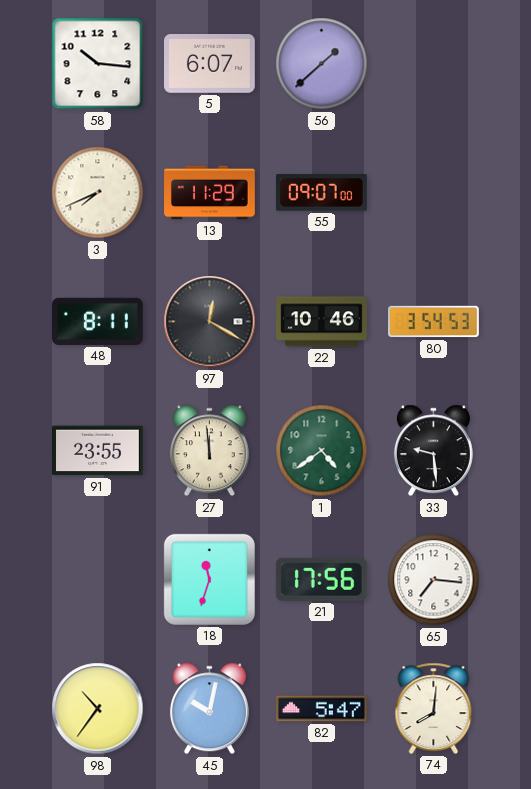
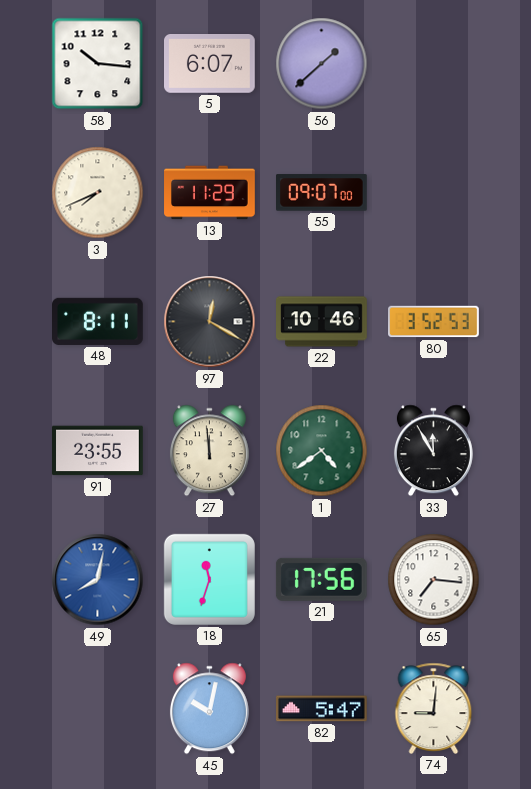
80: 3:54 -> 3:52 (434, 322)
33: 9:29 -> 11:55 (433, 451)
49: none -> 8:02 (98, 580)
98: 10:36 -> none (98, 709)
74: 8:01 -> 9:01 (434, 708)
